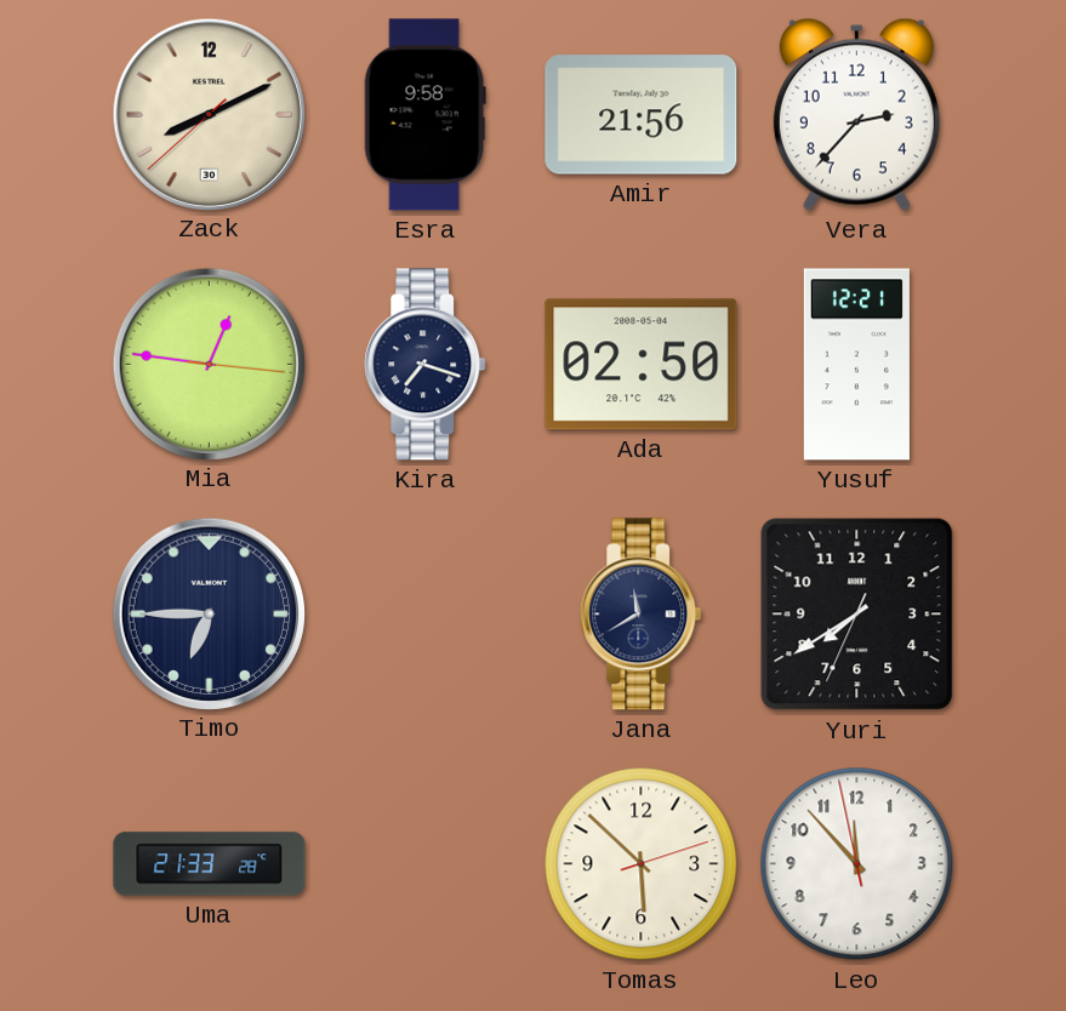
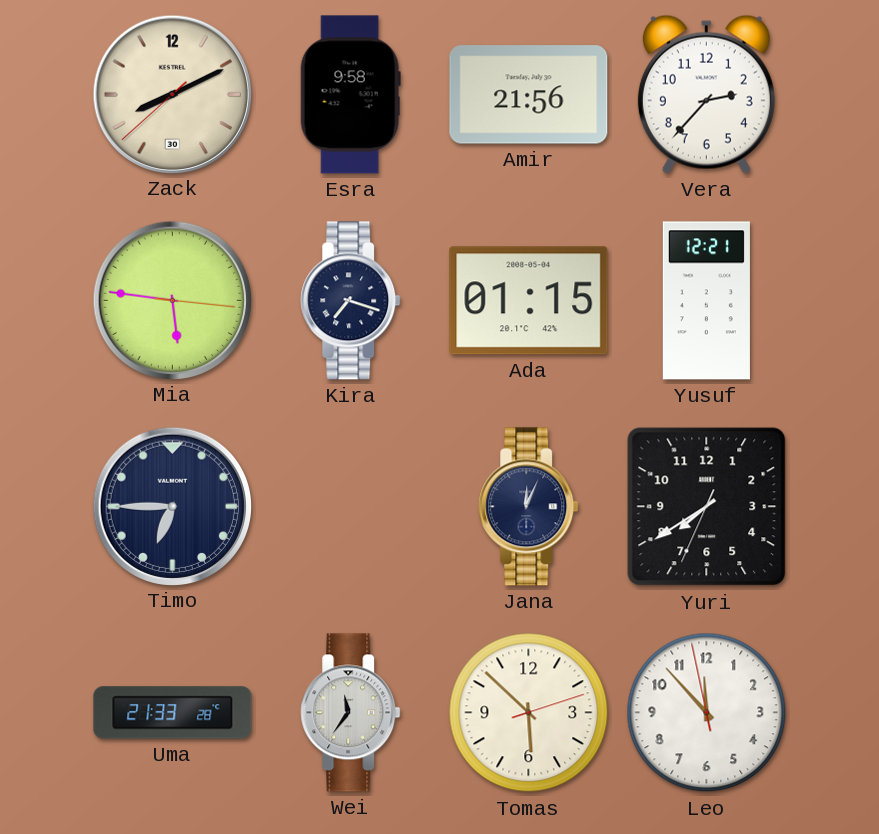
Mia: 12:46 -> 5:46 (172, 300)
Ada: 02:50 -> 01:15 (529, 301)
Jana: 11:40 -> 12:04 (529, 507)
Wei: none -> 11:36 (351, 713)
